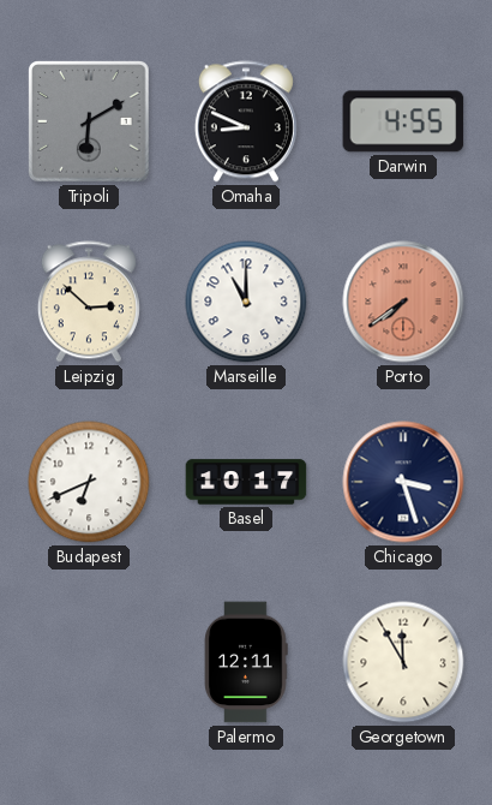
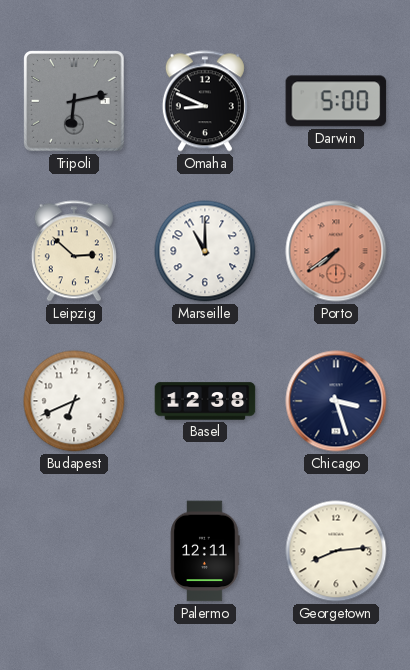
Tripoli: 6:10 -> 6:13 (74, 101)
Darwin: 4:55 -> 5:00 (336, 101)
Basel: 10:17 -> 12:38 (205, 401)
Georgetown: 11:55 -> 8:14 (336, 551)
